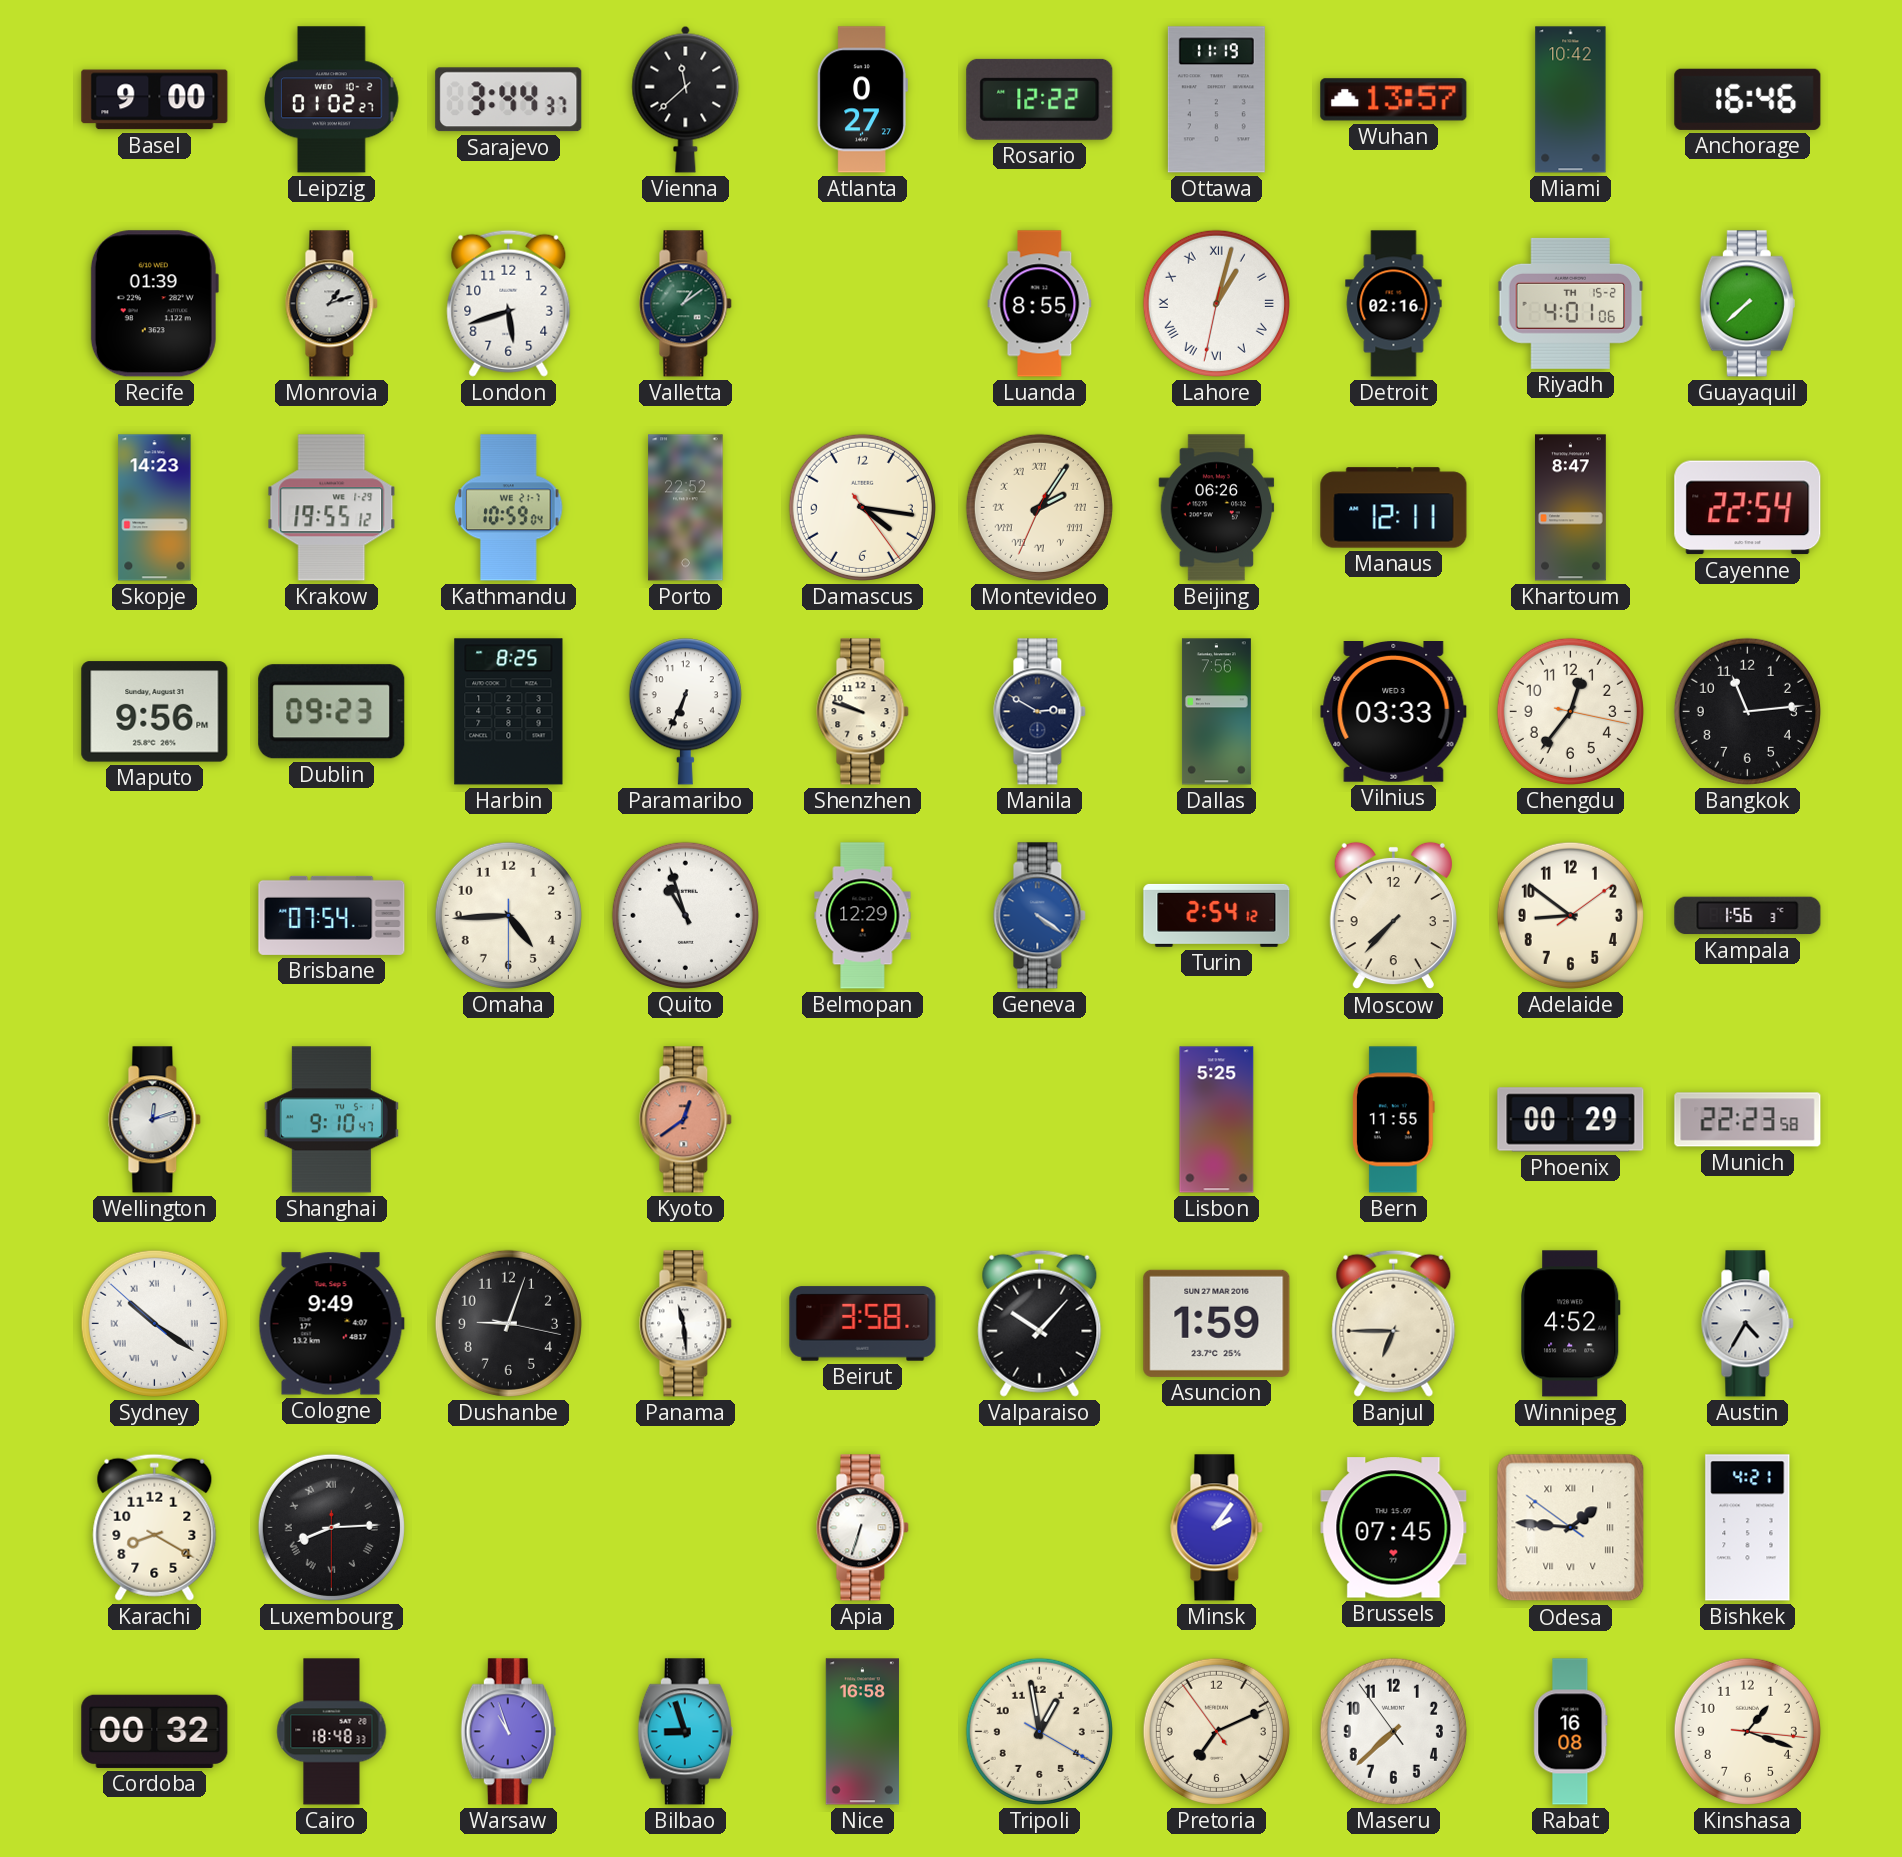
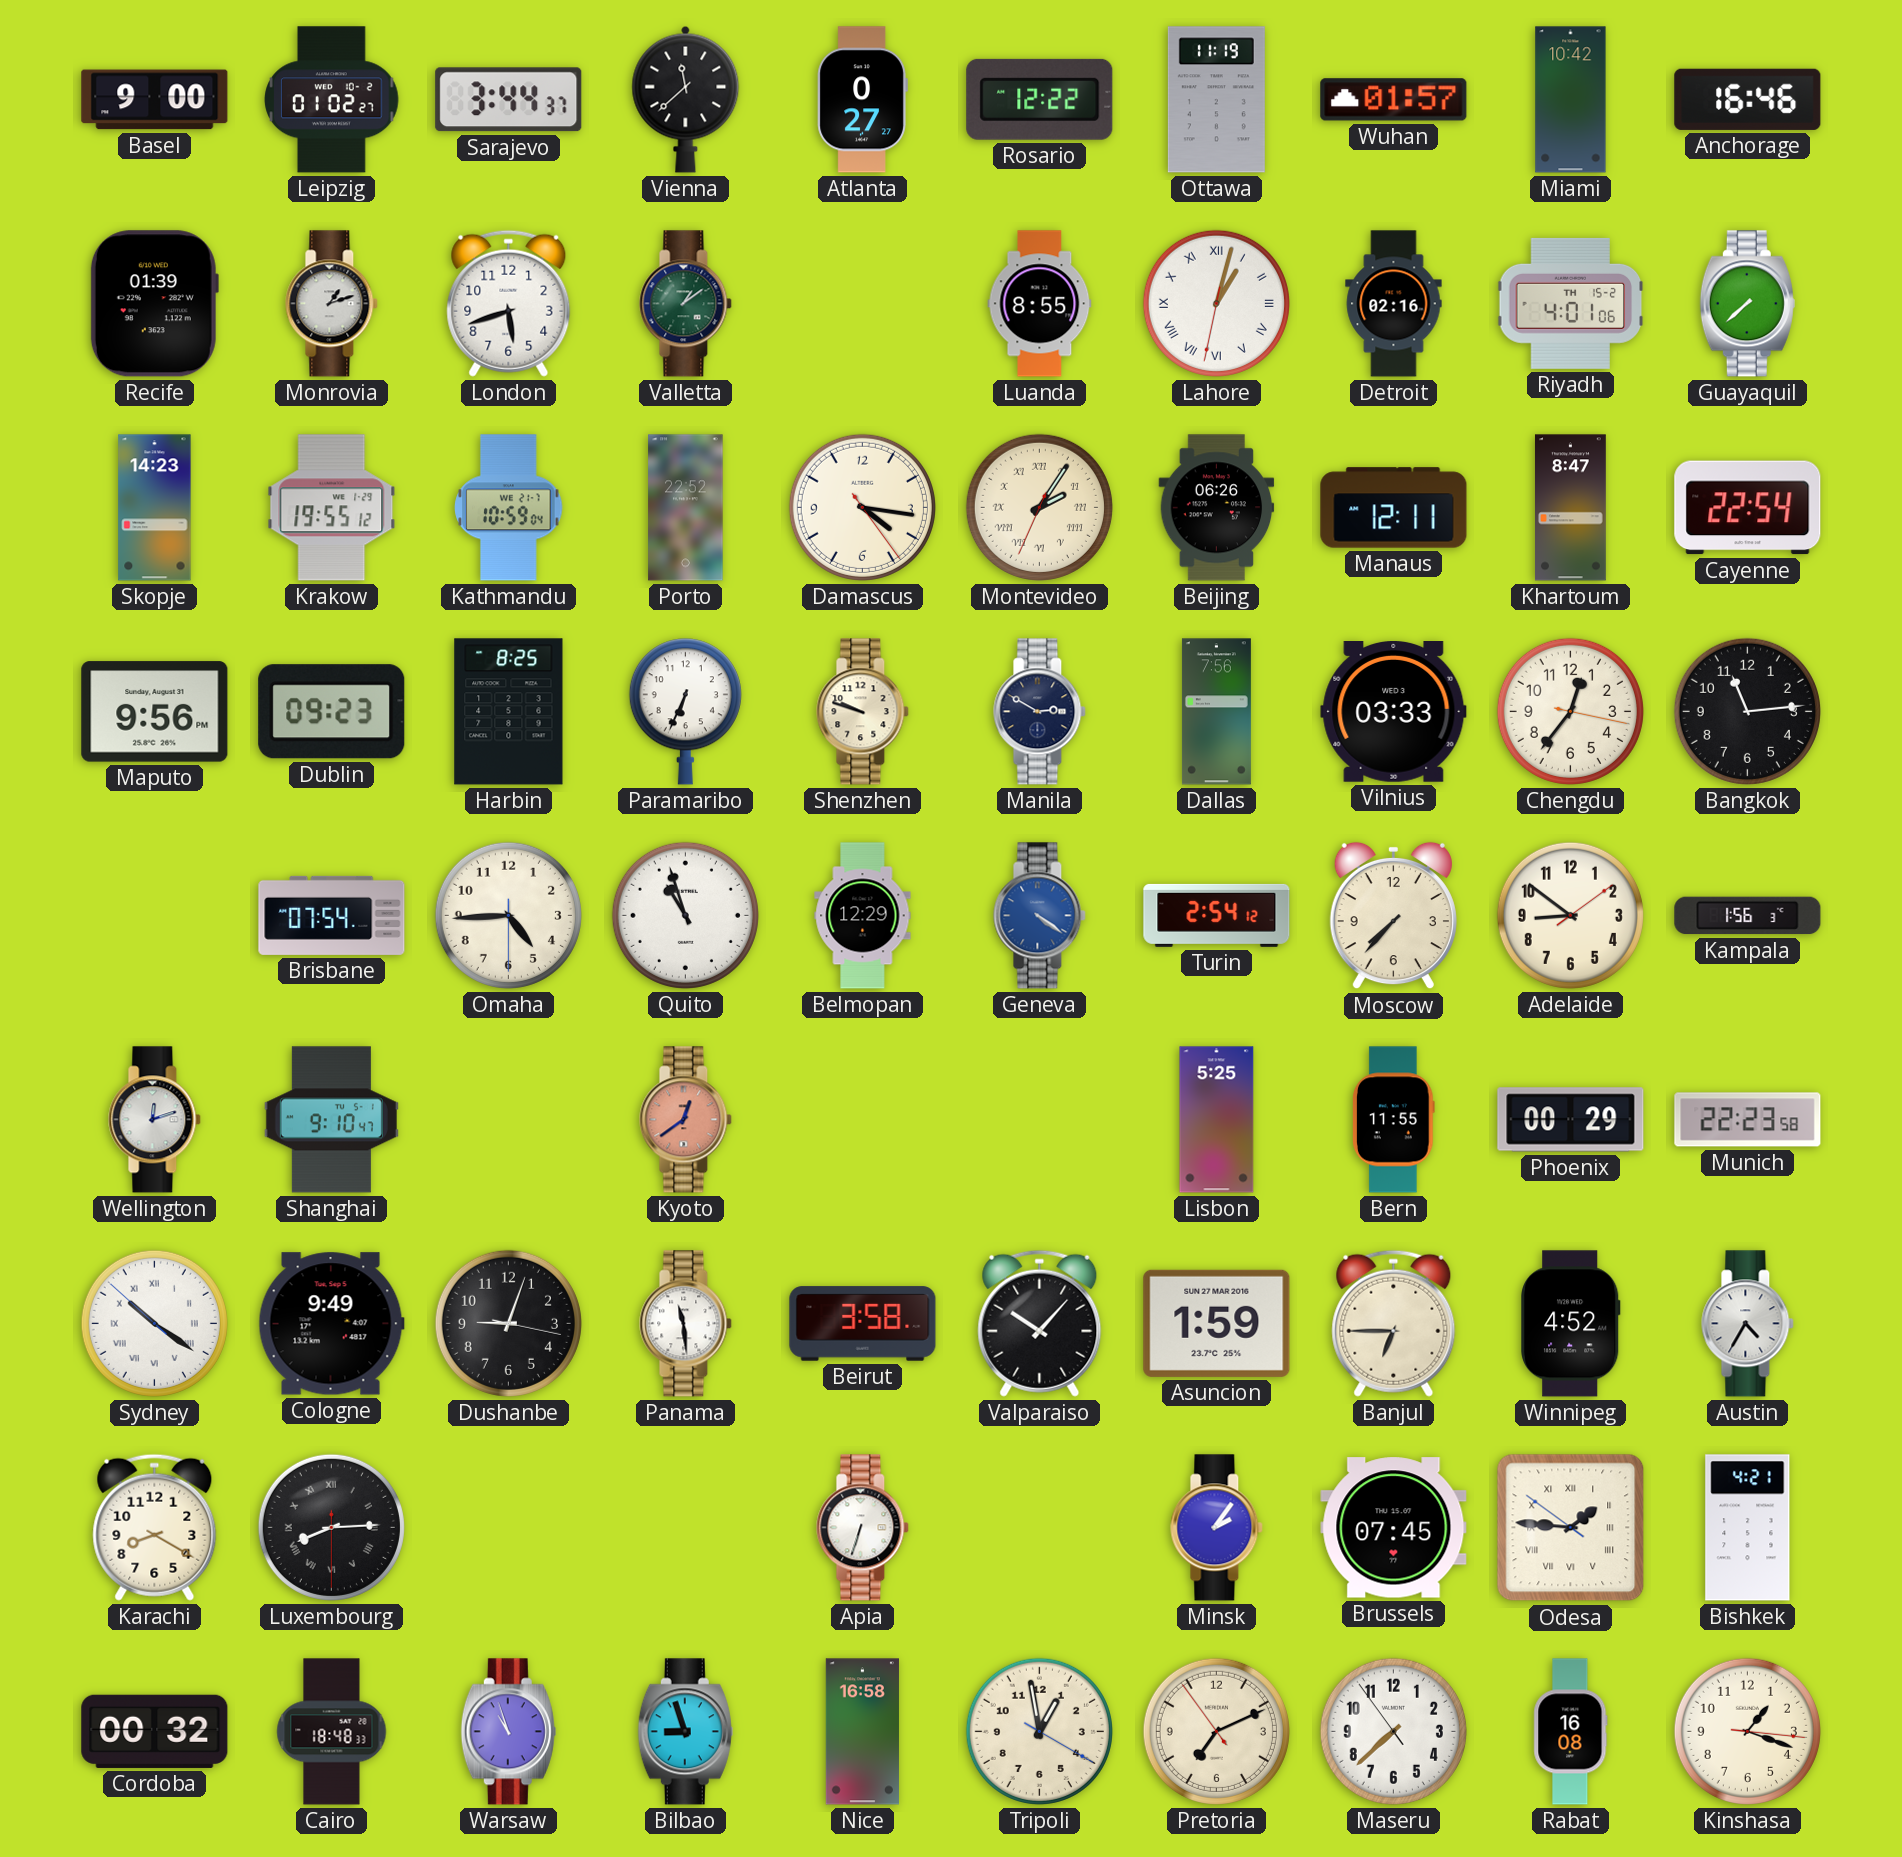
Wuhan: 13:57 -> 01:57 (1394, 100)
